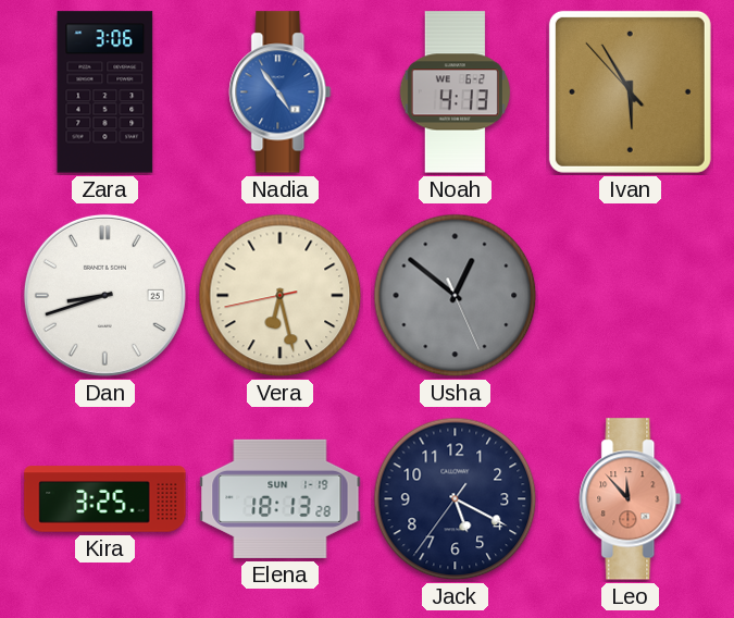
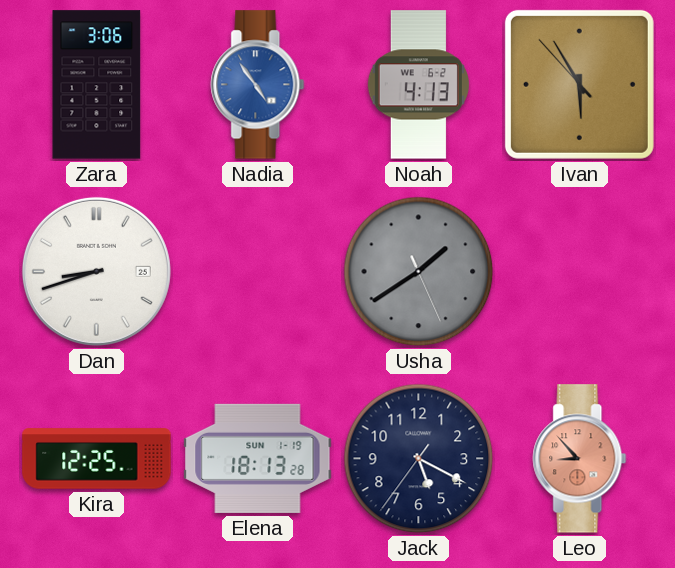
Vera: 6:27 -> none (281, 296)
Usha: 12:51 -> 1:39 (419, 272)
Kira: 3:25 -> 12:25 (97, 459)
Leo: 11:53 -> 8:53 (580, 459)
